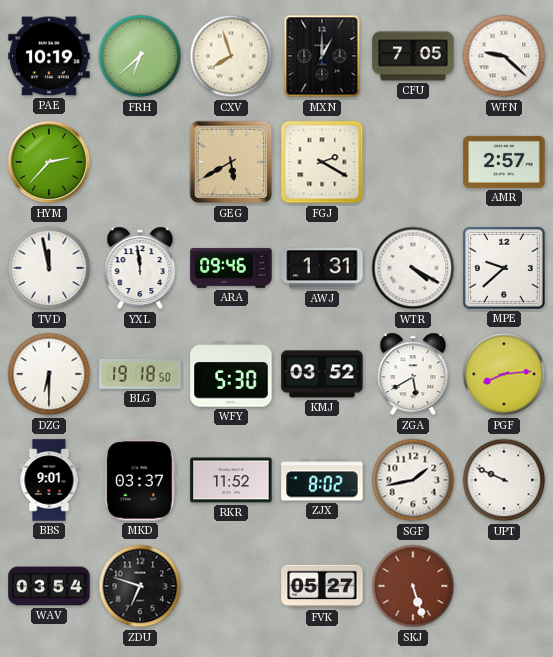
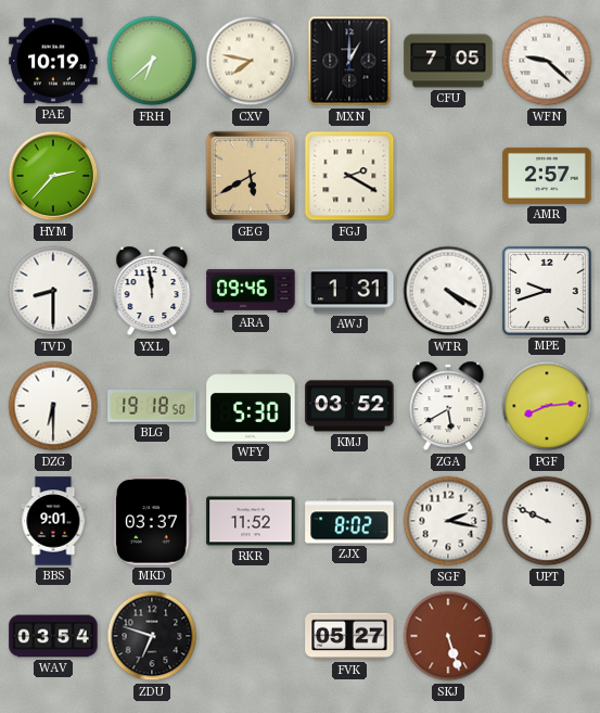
CXV: 7:57 -> 7:47 (251, 61)
TVD: 11:58 -> 8:30 (53, 291)
MPE: 9:38 -> 9:42 (547, 291)
SGF: 1:43 -> 2:17 (448, 521)
